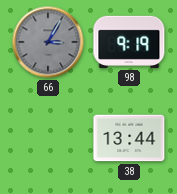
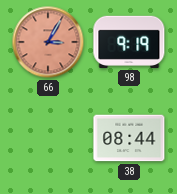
66 dial: grey -> salmon (48, 42)
38: 13:44 -> 08:44 (129, 138)
